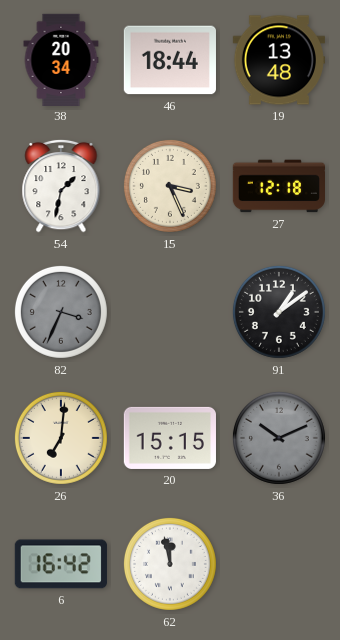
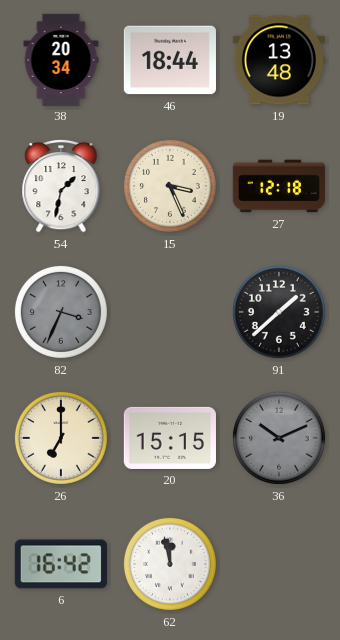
91: 1:09 -> 1:38 (279, 312)
26: 7:01 -> 7:00 (61, 438)
